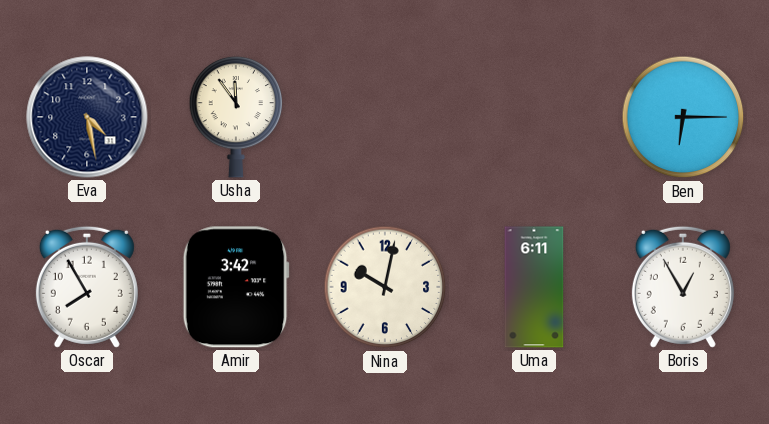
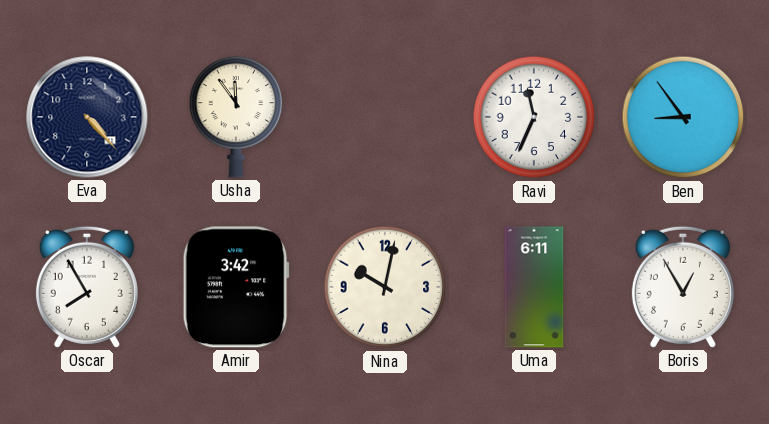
Eva: 4:28 -> 4:23 (87, 117)
Ravi: none -> 11:34 (534, 117)
Ben: 6:15 -> 8:54 (683, 117)
